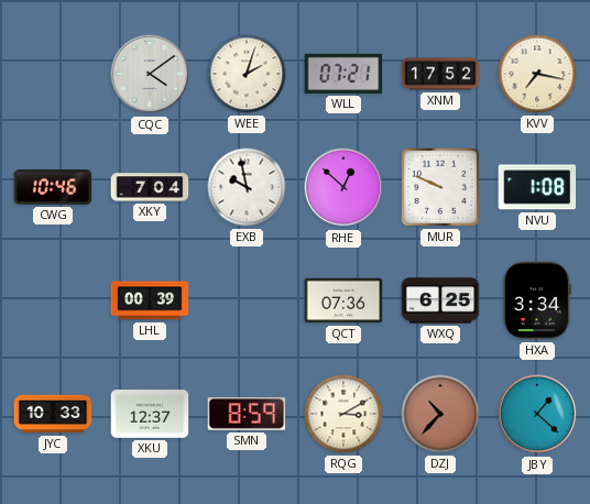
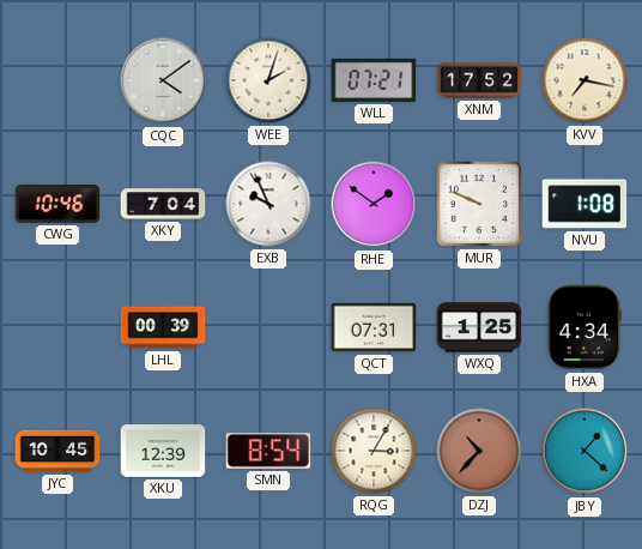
EXB: 9:58 -> 9:56 (268, 204)
RHE: 12:52 -> 1:51 (374, 204)
QCT: 07:36 -> 07:31 (374, 327)
WXQ: 6:25 -> 1:25 (479, 327)
HXA: 3:34 -> 4:34 (585, 327)
JYC: 10:33 -> 10:45 (57, 451)
XKU: 12:37 -> 12:39 (163, 451)
SMN: 8:59 -> 8:54 (268, 451)
RQG: 3:10 -> 3:05 (374, 451)
